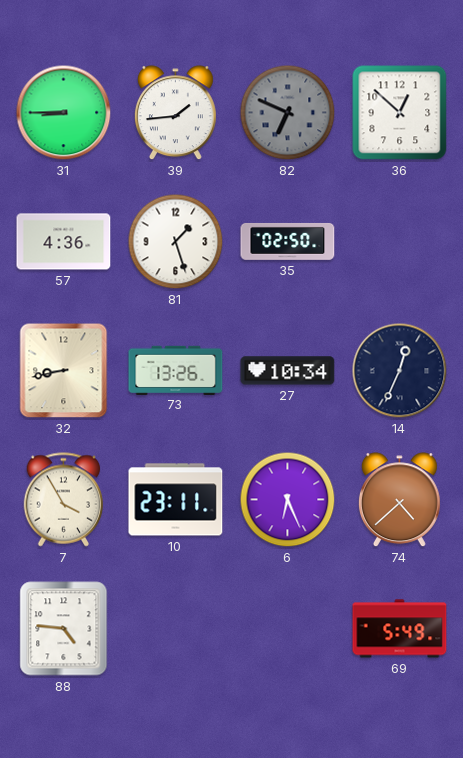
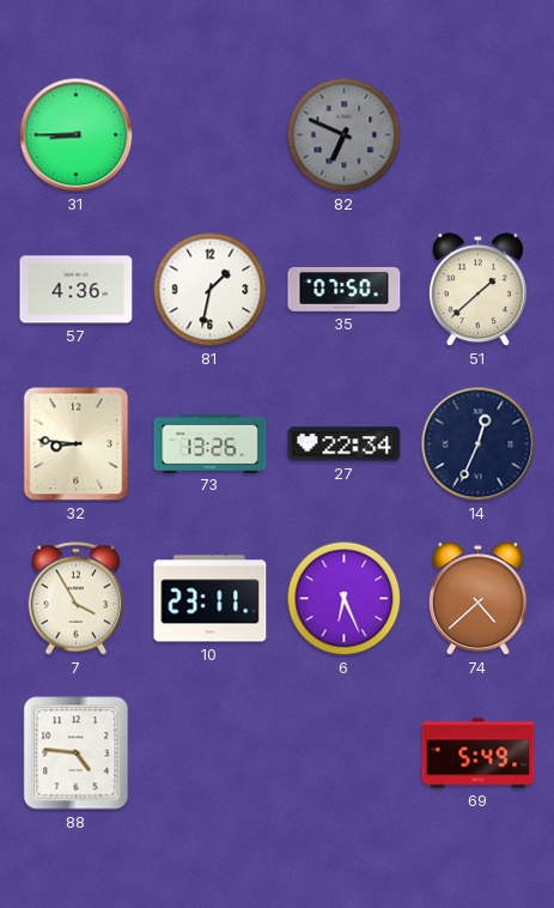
39: 1:44 -> none (175, 113)
36: 12:52 -> none (400, 113)
81: 1:27 -> 1:32 (211, 290)
35: 02:50 -> 07:50 (345, 289)
51: none -> 1:38 (477, 290)
32: 8:43 -> 8:46 (77, 444)
27: 10:34 -> 22:34 (345, 444)
